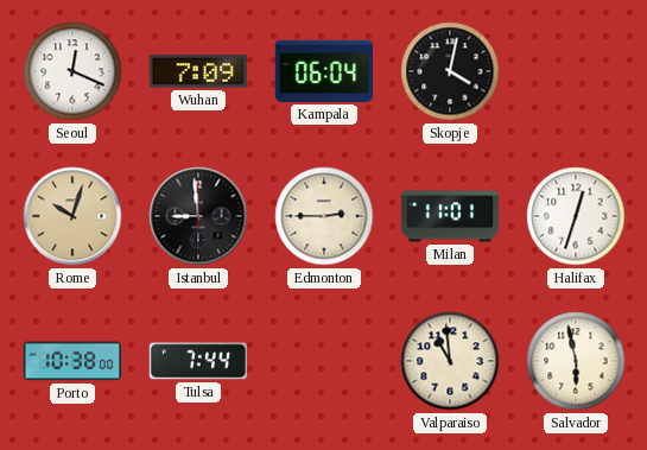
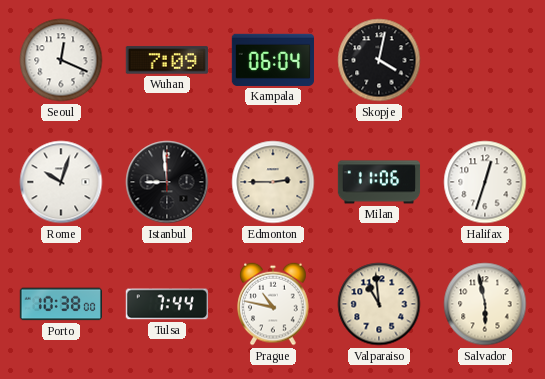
Rome dial: champagne -> white (61, 182)
Milan: 11:01 -> 11:06 (379, 182)
Prague: none -> 10:47 (273, 304)
